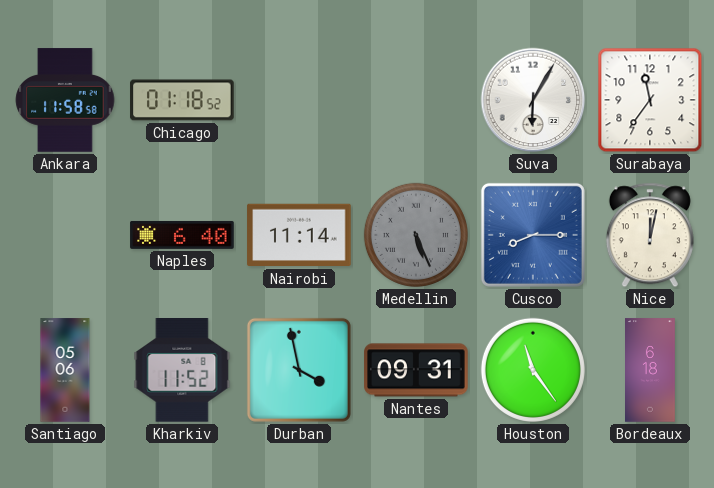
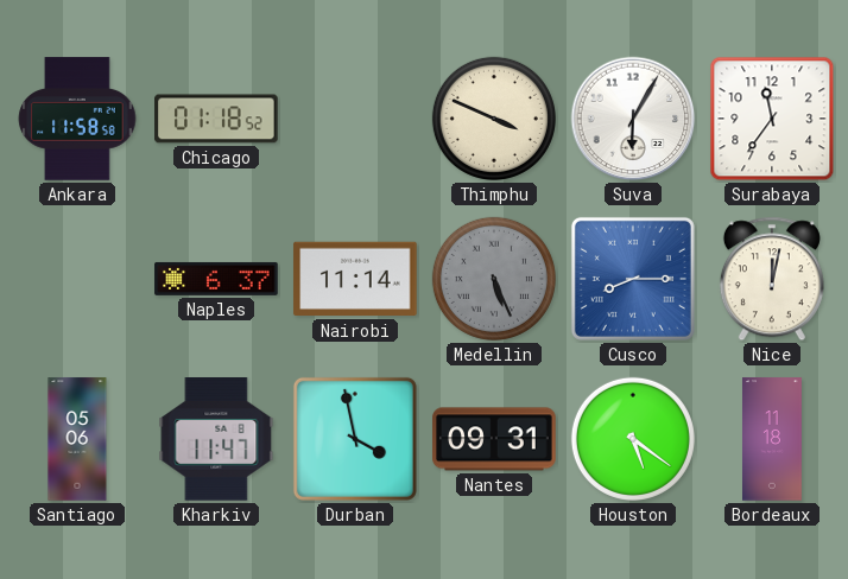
Thimphu: none -> 3:49 (494, 119)
Naples: 6:40 -> 6:37 (216, 279)
Kharkiv: 11:52 -> 11:47 (216, 440)
Houston: 11:24 -> 5:21 (633, 439)
Bordeaux: 6:18 -> 11:18 (773, 439)
